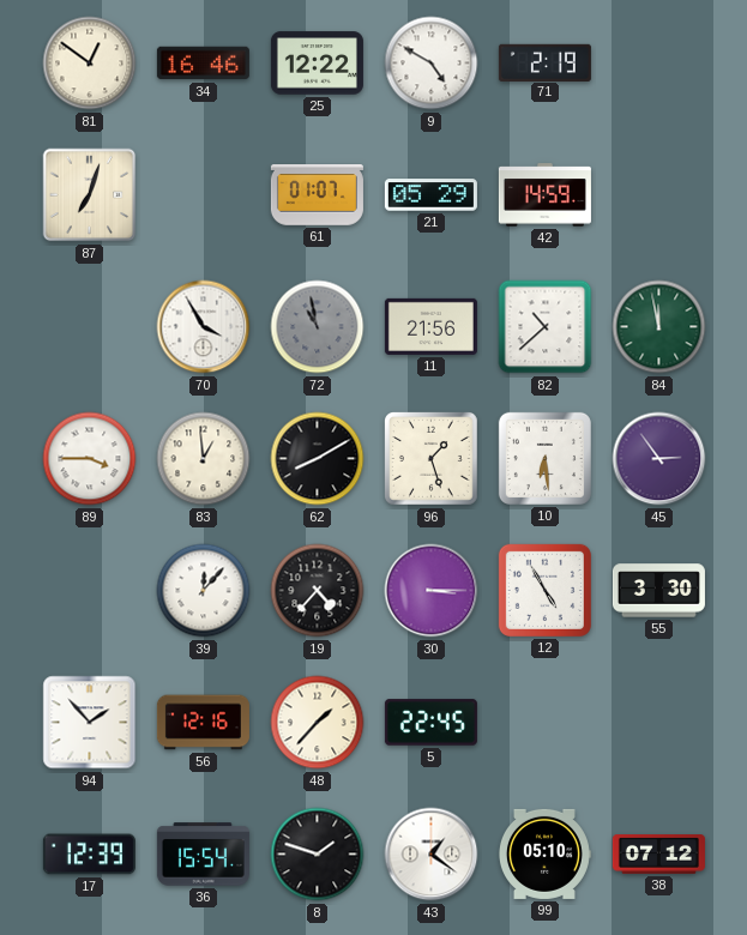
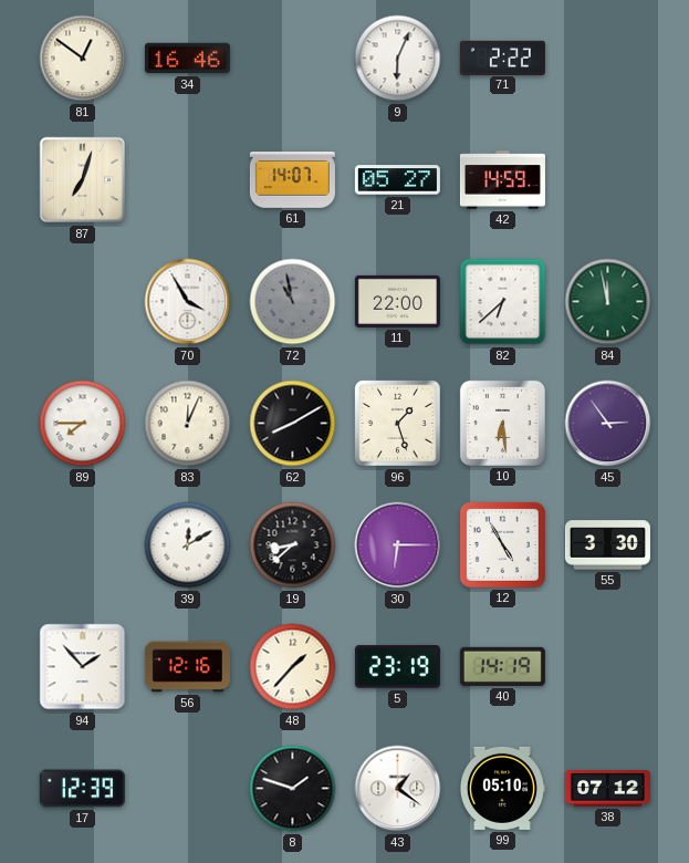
25: 12:22 -> none (317, 64)
9: 4:50 -> 6:04 (398, 59)
71: 2:19 -> 2:22 (502, 58)
61: 01:07 -> 14:07 (292, 180)
21: 05:29 -> 05:27 (397, 180)
11: 21:56 -> 22:00 (397, 301)
82: 10:38 -> 6:38 (503, 302)
89: 3:45 -> 7:45 (83, 424)
83: 12:59 -> 12:04 (188, 424)
39: 12:07 -> 12:10 (188, 545)
19: 4:37 -> 8:38 (293, 545)
30: 3:15 -> 6:15 (398, 545)
5: 22:45 -> 23:19 (397, 667)
40: none -> 14:19 (502, 666)
36: 15:54 -> none (203, 855)
